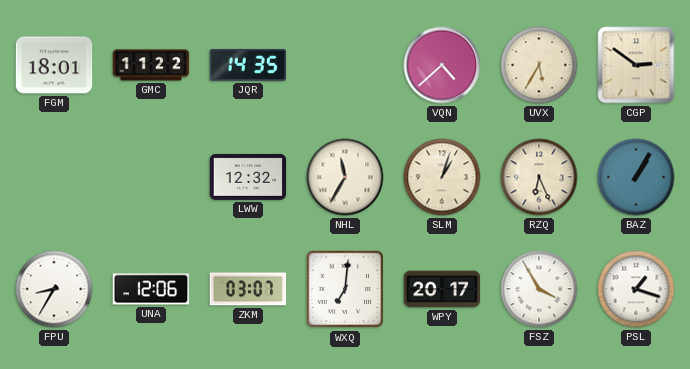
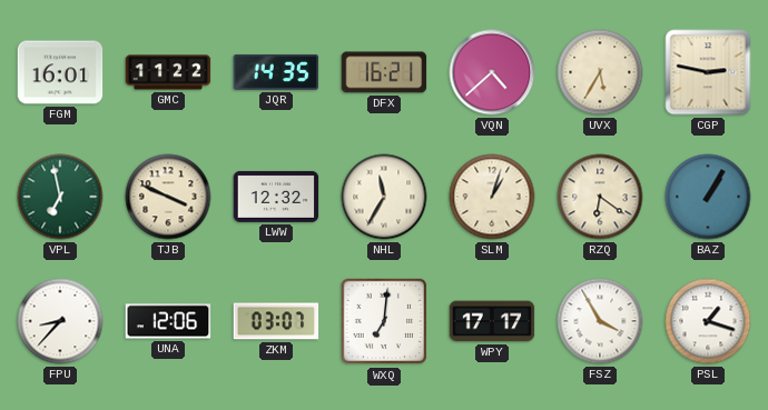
FGM: 18:01 -> 16:01 (60, 72)
DFX: none -> 16:21 (384, 72)
CGP: 2:51 -> 2:47 (708, 72)
VPL: none -> 6:58 (60, 197)
TJB: none -> 3:49 (168, 197)
RZQ: 6:26 -> 6:21 (600, 197)
FPU: 8:35 -> 8:37 (60, 321)
WPY: 20:17 -> 17:17 (492, 321)
